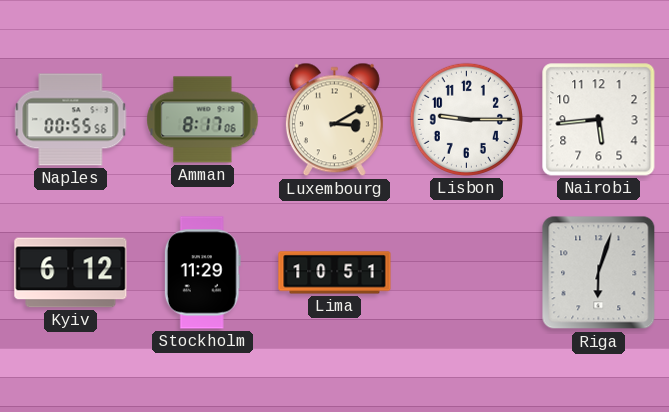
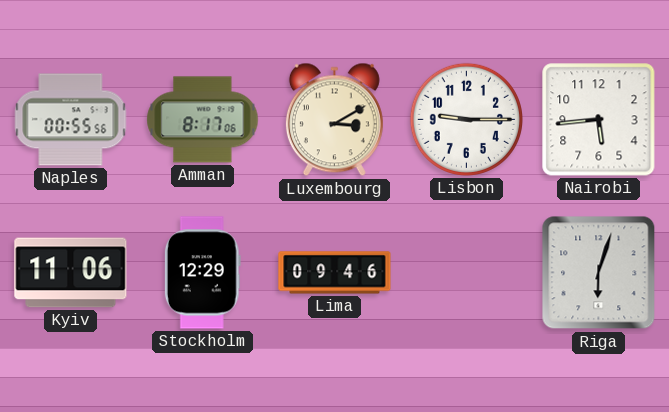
Kyiv: 6:12 -> 11:06 (71, 273)
Stockholm: 11:29 -> 12:29 (202, 273)
Lima: 10:51 -> 09:46 (335, 273)
